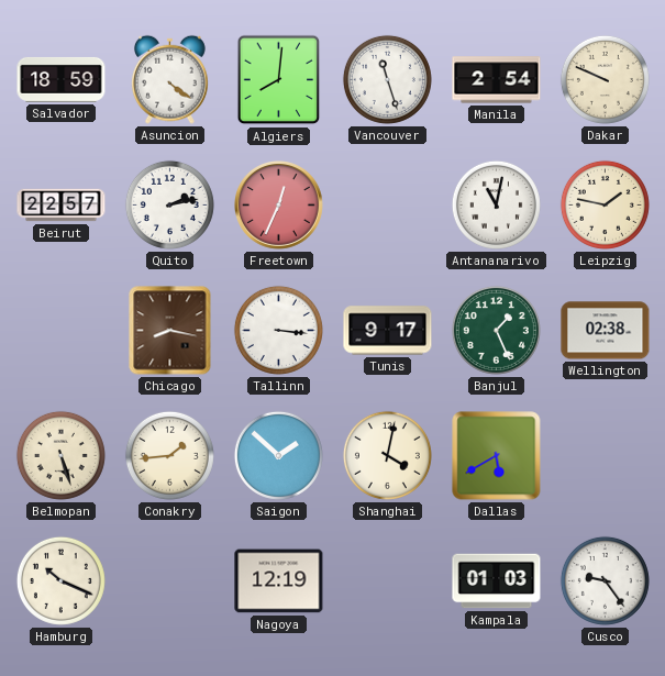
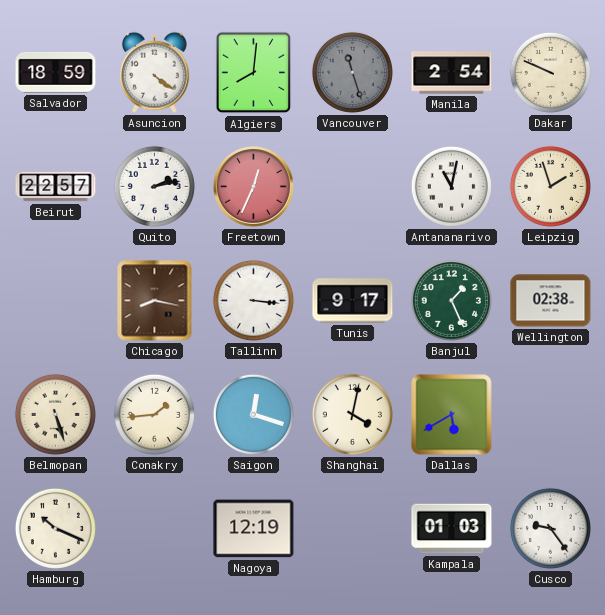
Vancouver dial: white -> grey (352, 72)
Leipzig: 1:47 -> 1:57 (550, 186)
Saigon: 1:52 -> 12:18 (253, 414)
